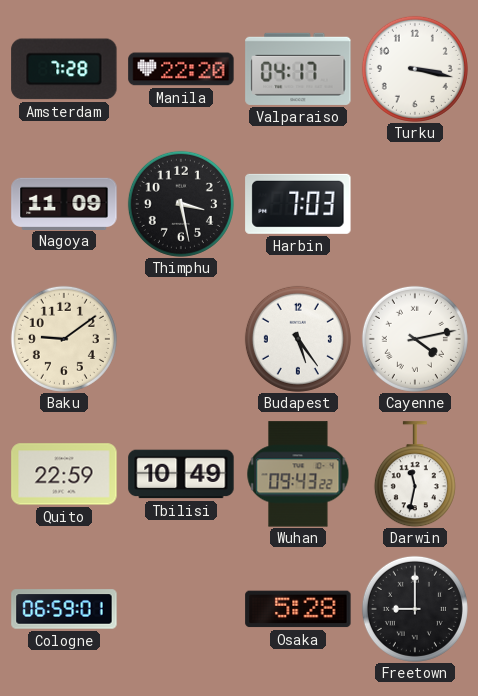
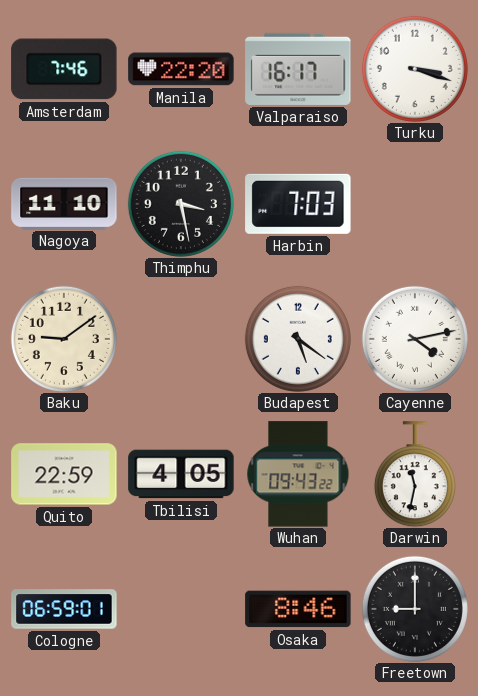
Amsterdam: 7:28 -> 7:46 (64, 69)
Valparaiso: 04:17 -> 16:17 (298, 69)
Turku: 3:17 -> 3:18 (415, 69)
Nagoya: 11:09 -> 11:10 (64, 203)
Budapest: 5:24 -> 5:21 (298, 339)
Tbilisi: 10:49 -> 4:05 (181, 474)
Osaka: 5:28 -> 8:46 (298, 609)
